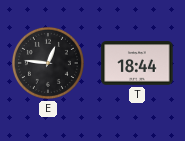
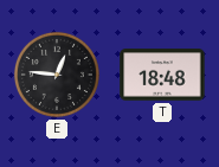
T: 18:44 -> 18:48 (162, 75)
